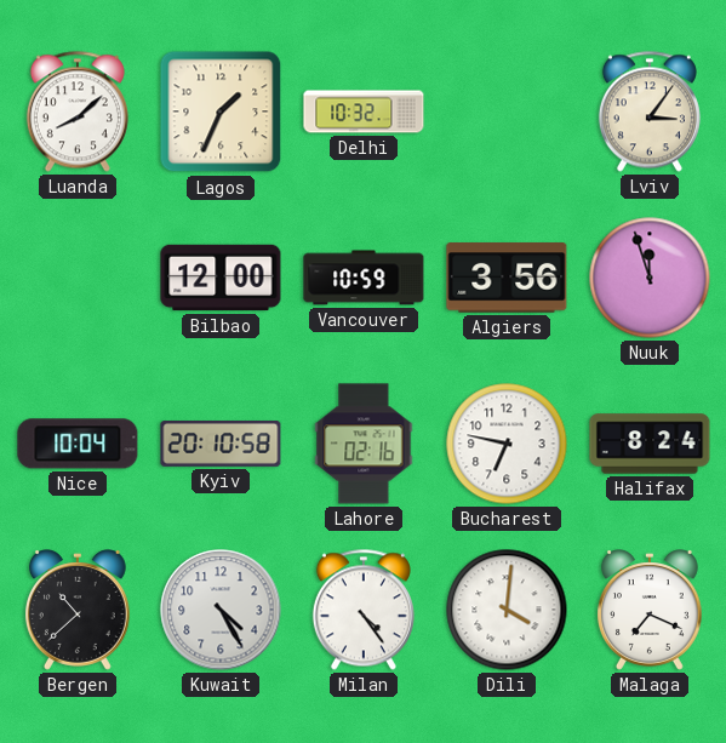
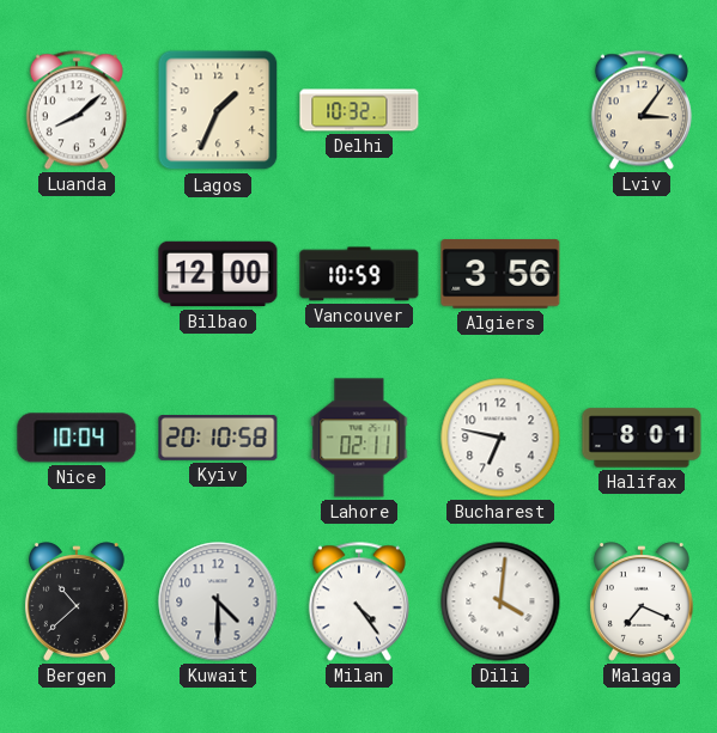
Nuuk: 11:57 -> none (650, 278)
Lahore: 02:16 -> 02:11 (359, 438)
Halifax: 8:24 -> 8:01 (642, 438)
Kuwait: 4:25 -> 4:30 (218, 601)
